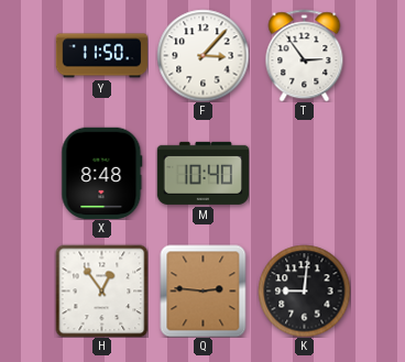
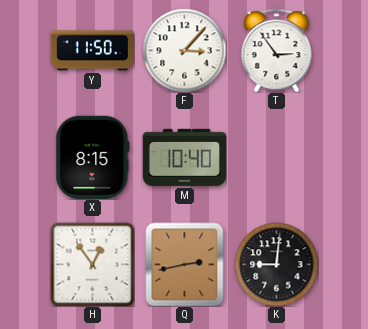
X: 8:48 -> 8:15 (93, 157)
Q: 2:46 -> 2:43 (185, 264)
